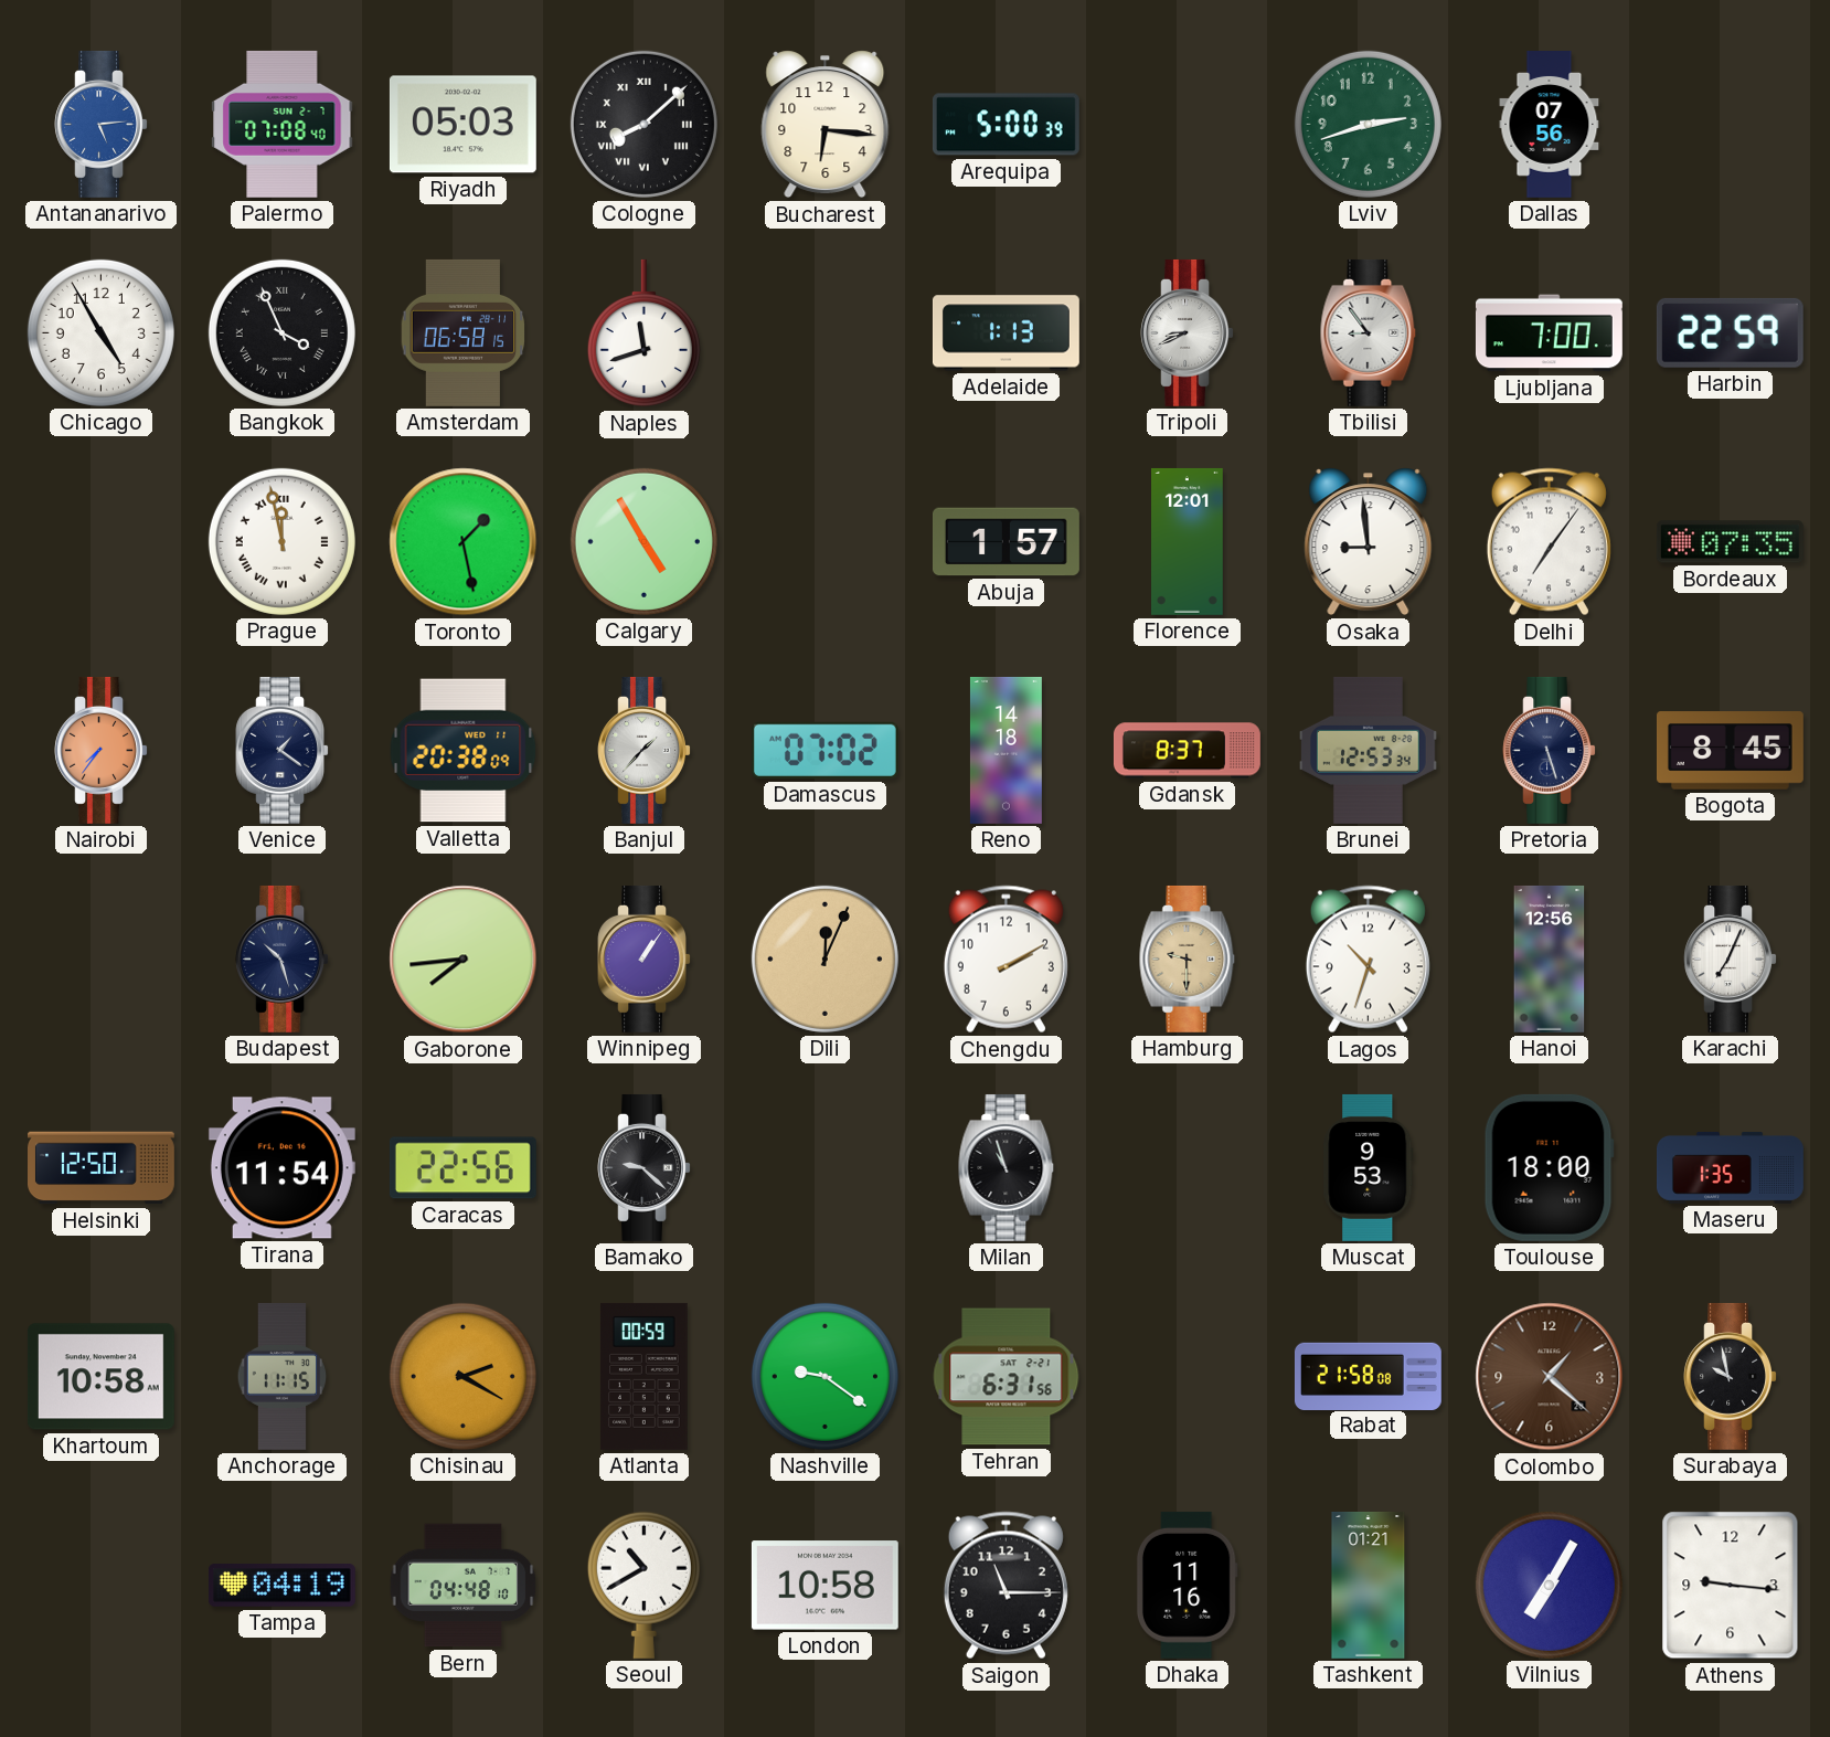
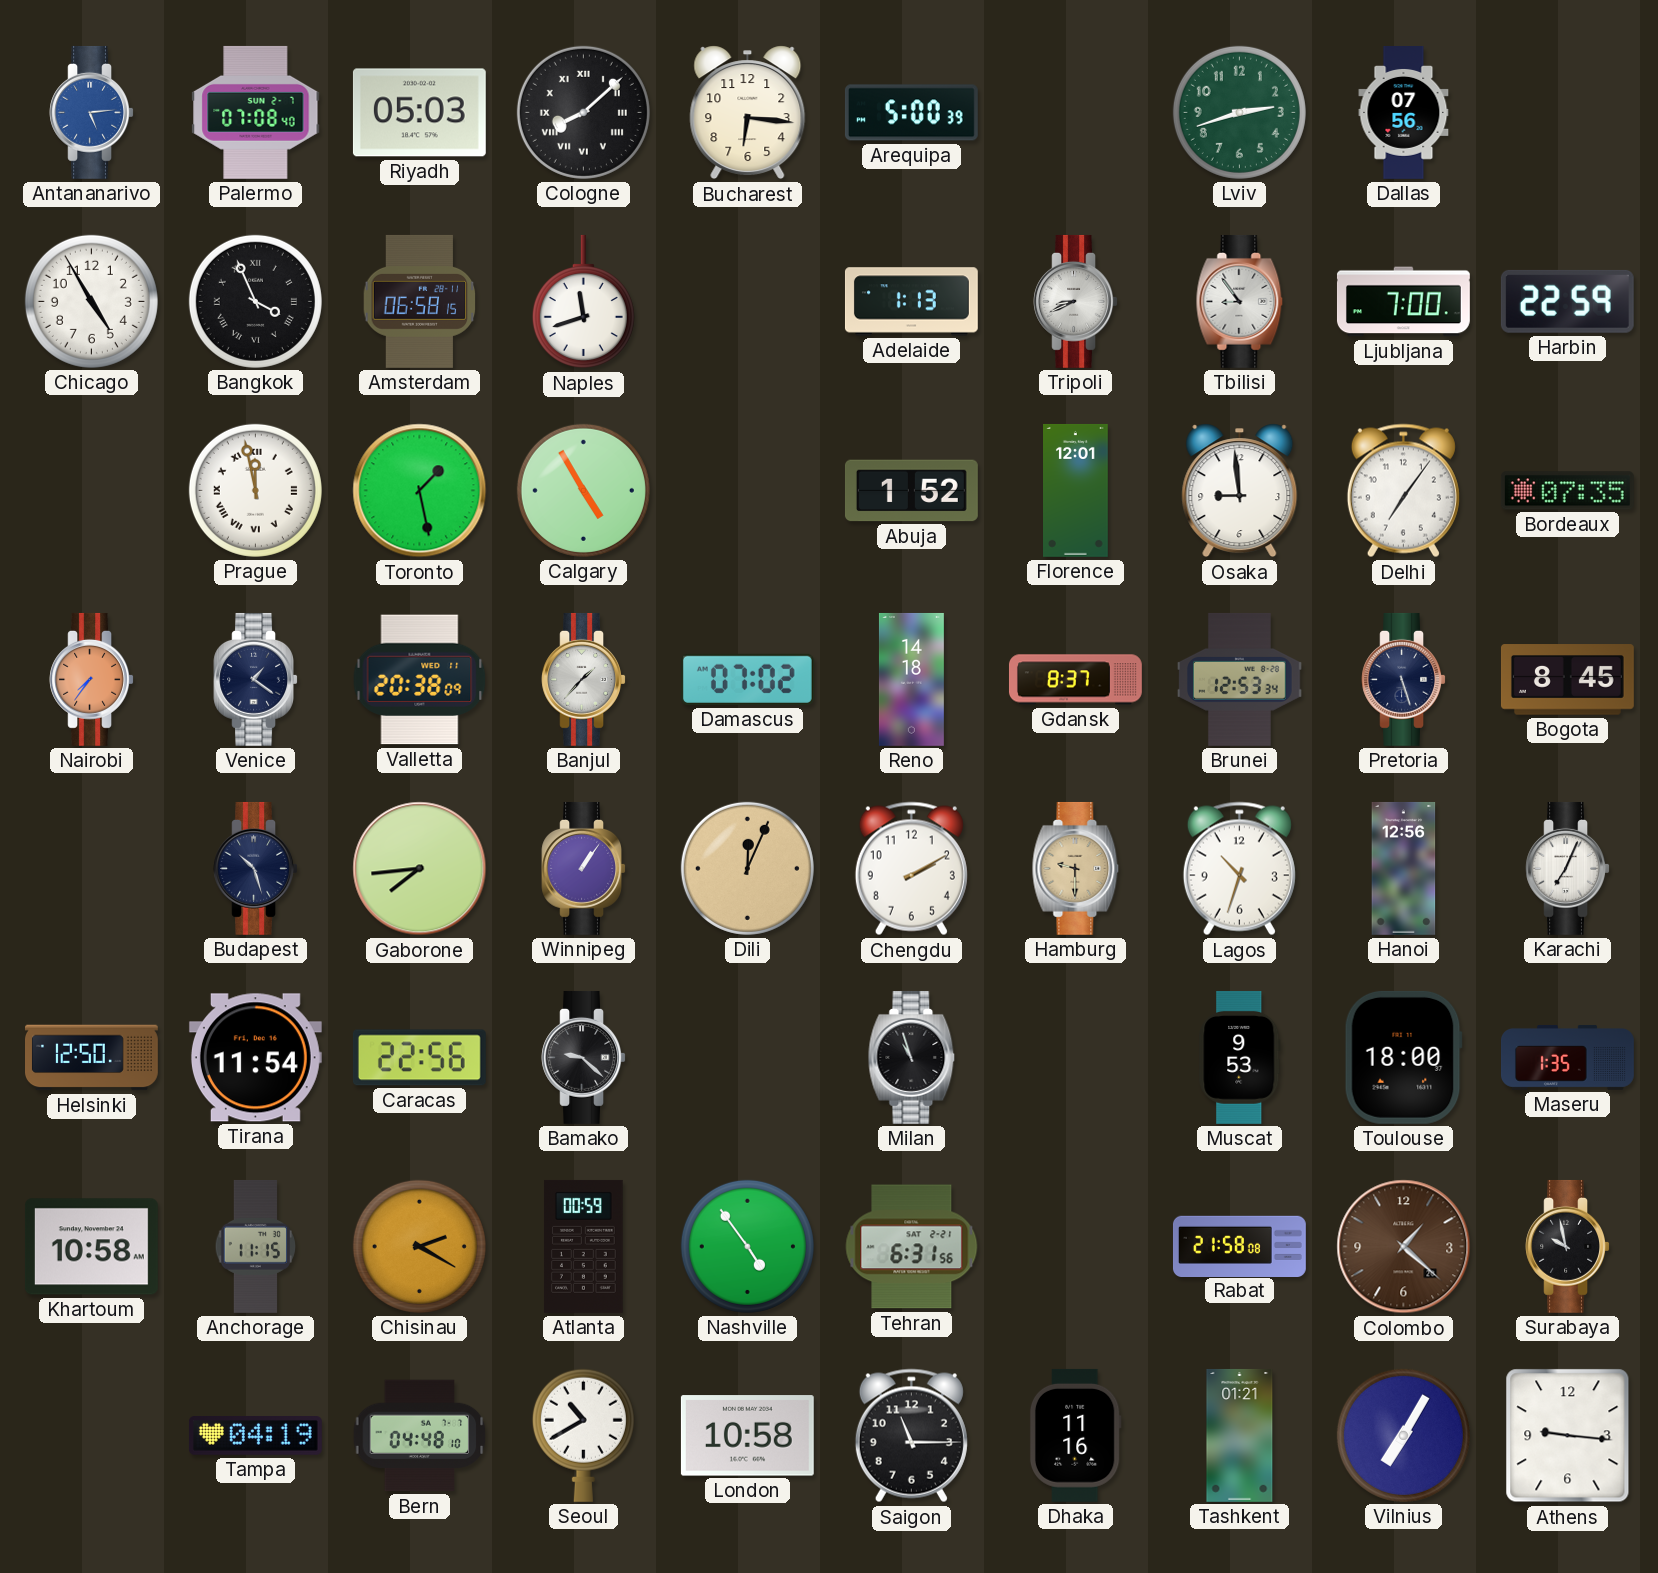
Abuja: 1:57 -> 1:52 (911, 491)
Nashville: 9:21 -> 4:54 (747, 1246)
